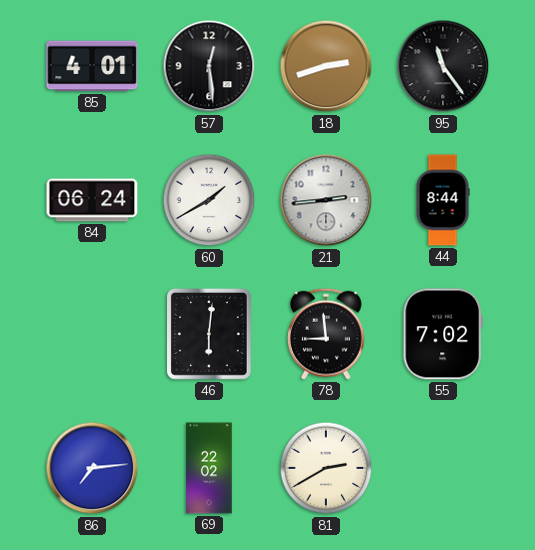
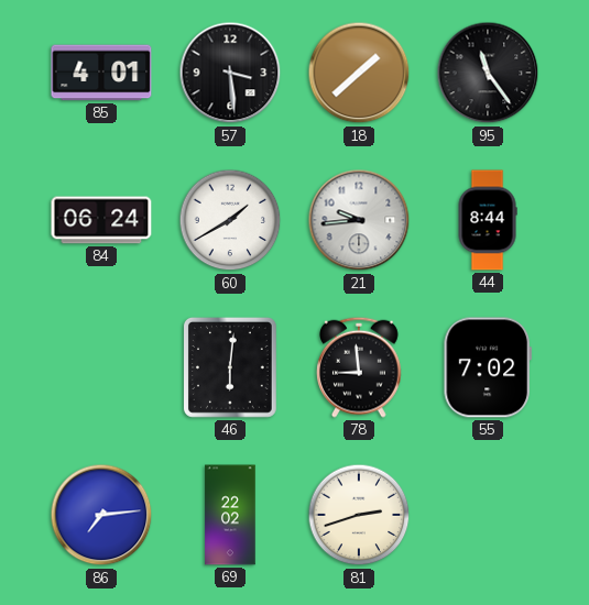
57: 12:29 -> 3:29 (230, 73)
18: 2:42 -> 1:38 (359, 73)
21: 2:44 -> 9:44 (359, 220)
81: 2:40 -> 2:42 (359, 515)
